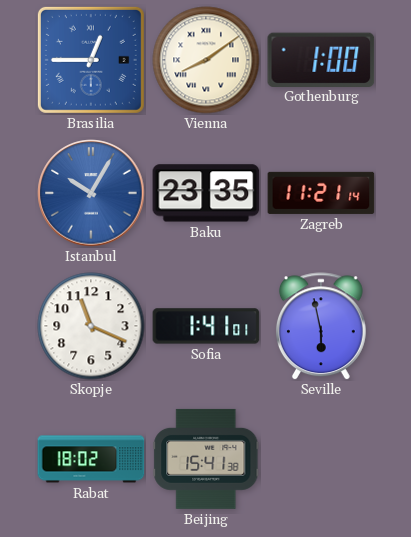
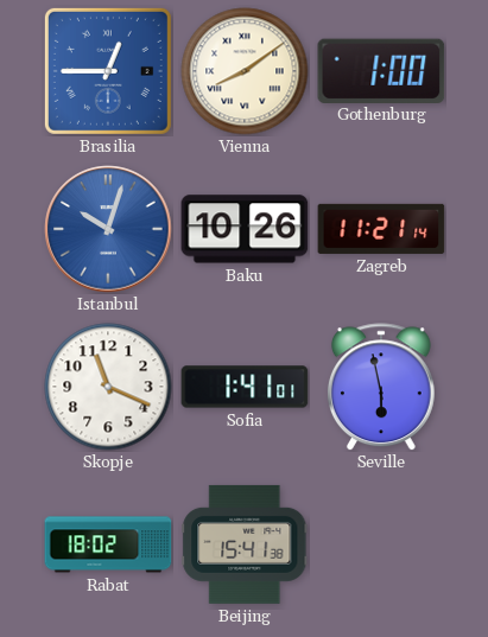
Istanbul: 10:05 -> 10:03 (108, 229)
Baku: 23:35 -> 10:26 (245, 229)
